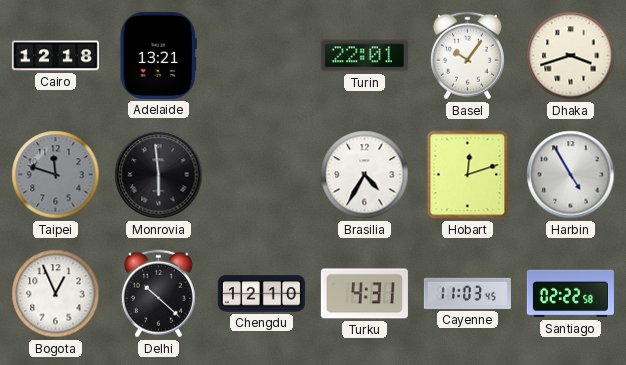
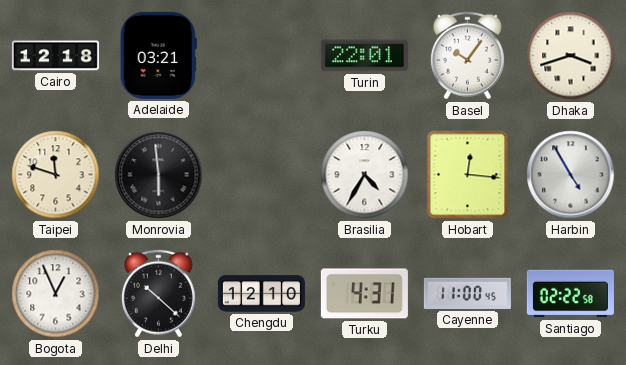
Adelaide: 13:21 -> 03:21 (158, 55)
Taipei dial: grey -> cream (56, 175)
Hobart: 12:12 -> 12:16 (468, 175)
Cayenne: 11:03 -> 11:00 (467, 293)
